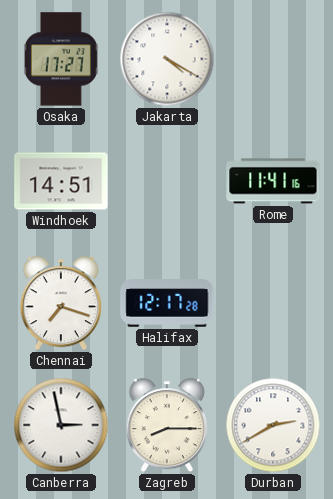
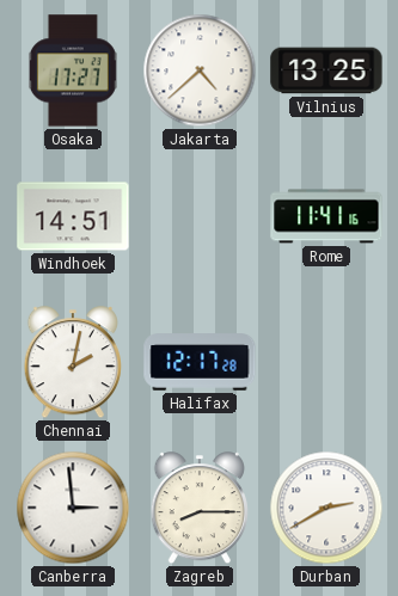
Jakarta: 4:20 -> 4:38 (200, 70)
Vilnius: none -> 13:25 (326, 70)
Chennai: 7:18 -> 2:02 (73, 363)
Canberra: 2:58 -> 2:59 (73, 508)
